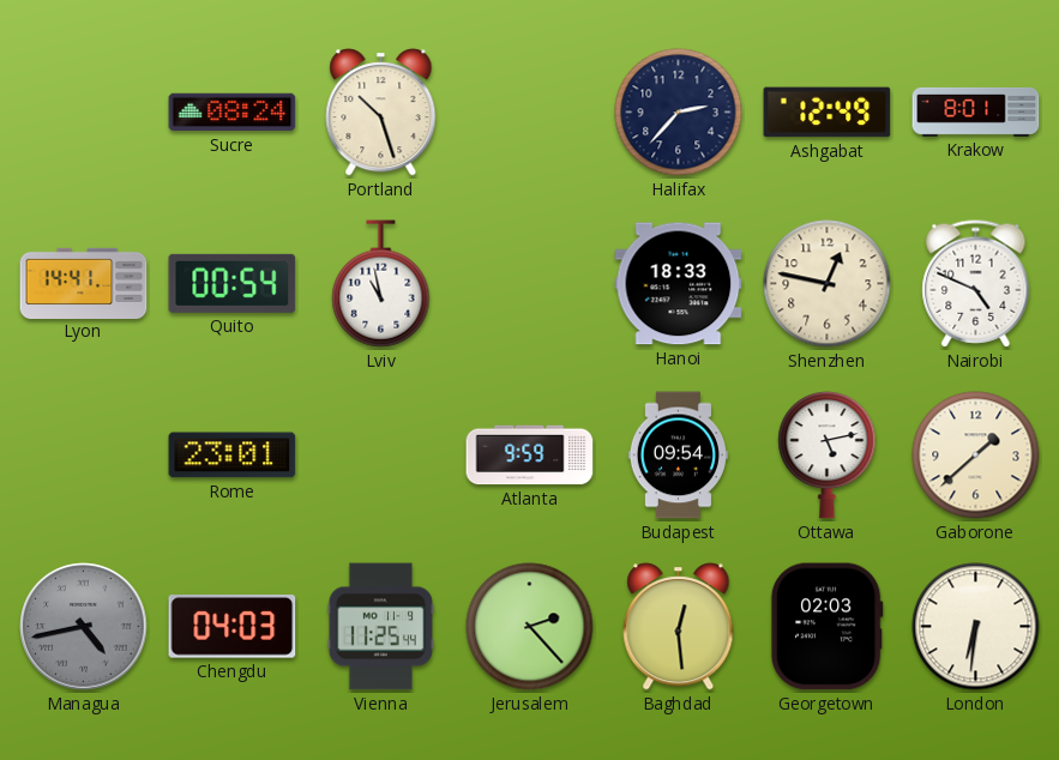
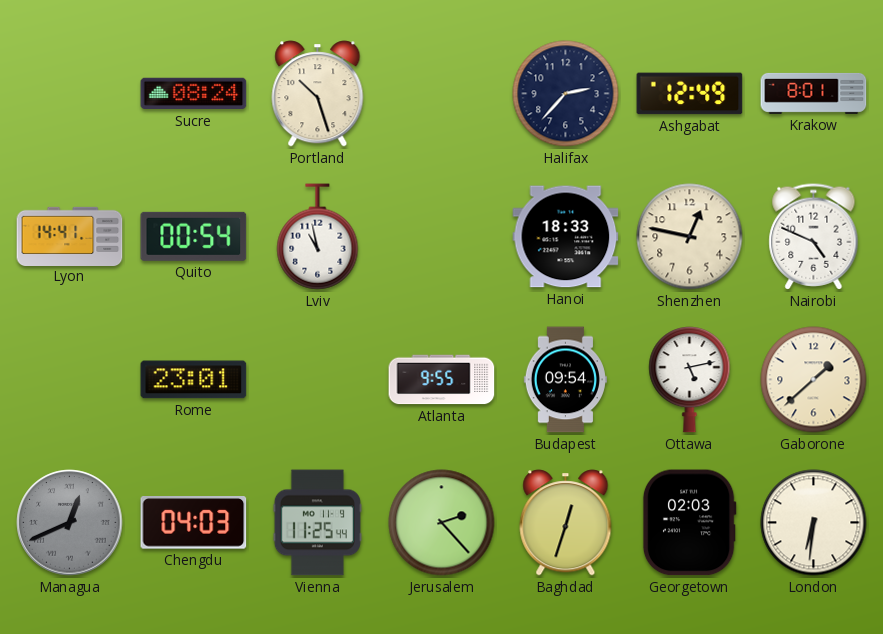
Atlanta: 9:59 -> 9:55 (442, 380)
Managua: 4:43 -> 12:41 (70, 523)
Baghdad: 12:29 -> 12:33 (566, 523)
